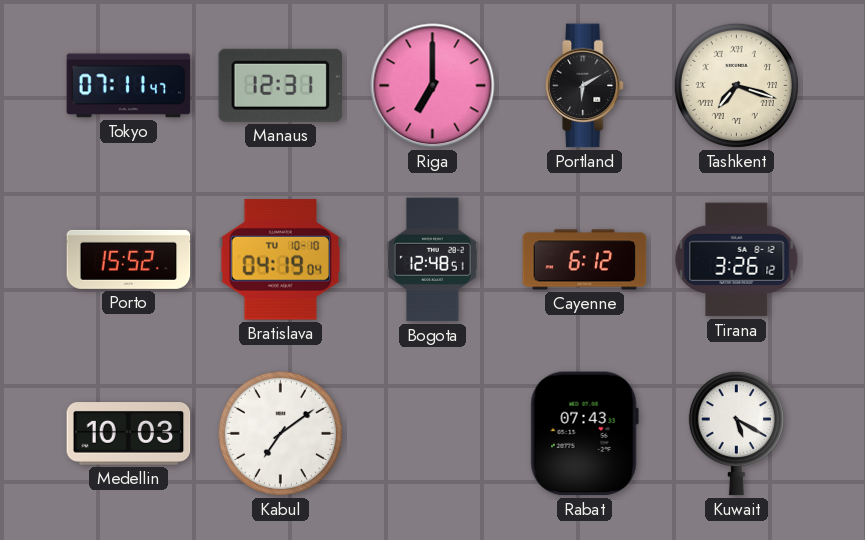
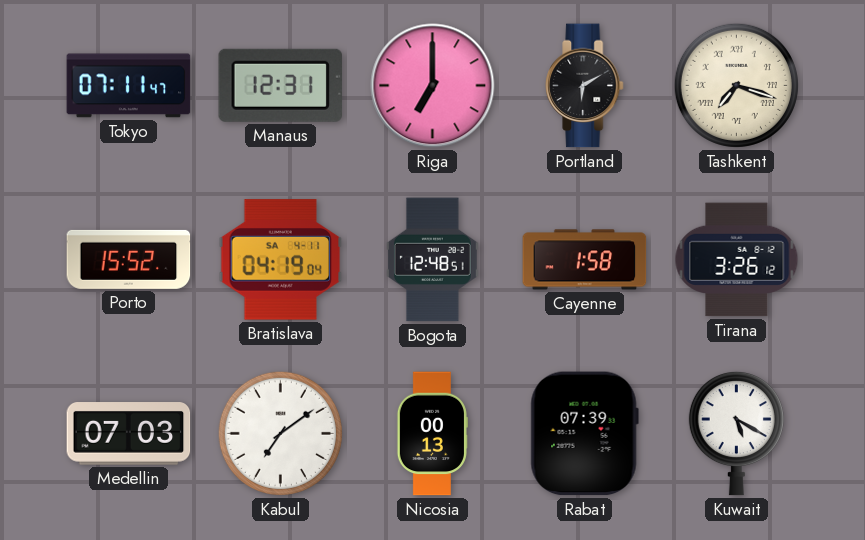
Bratislava date: TU 10-10 -> SA 4-11 (281, 260)
Cayenne: 6:12 -> 1:58 (585, 260)
Medellin: 10:03 -> 07:03 (129, 434)
Nicosia: none -> 00:13 (432, 434)
Rabat: 07:43 -> 07:39 (584, 434)
